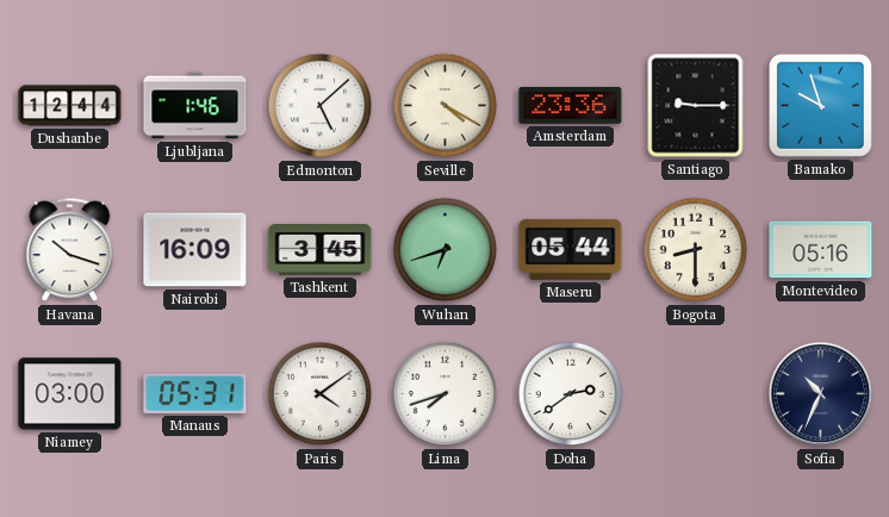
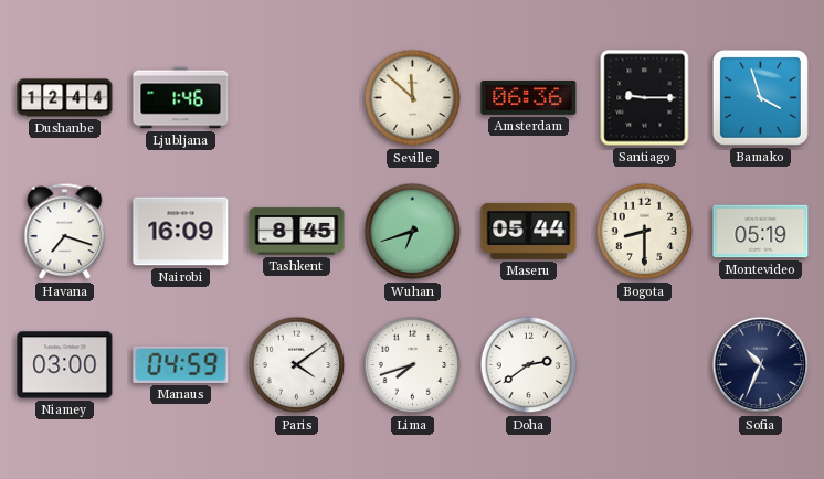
Edmonton: 5:08 -> none (321, 106)
Seville: 4:20 -> 11:52 (413, 98)
Amsterdam: 23:36 -> 06:36 (529, 97)
Bamako: 9:57 -> 3:57 (760, 97)
Havana: 10:18 -> 7:18 (65, 232)
Tashkent: 3:45 -> 8:45 (297, 232)
Montevideo: 05:16 -> 05:19 (761, 232)
Manaus: 05:31 -> 04:59 (181, 364)
